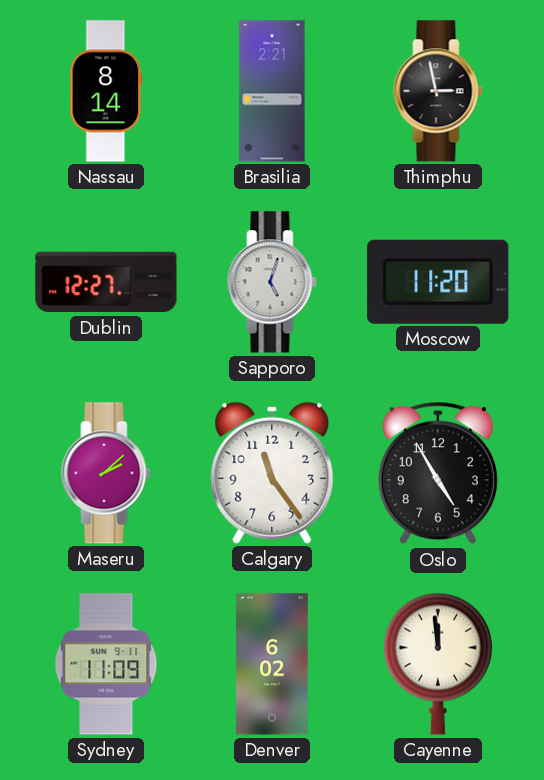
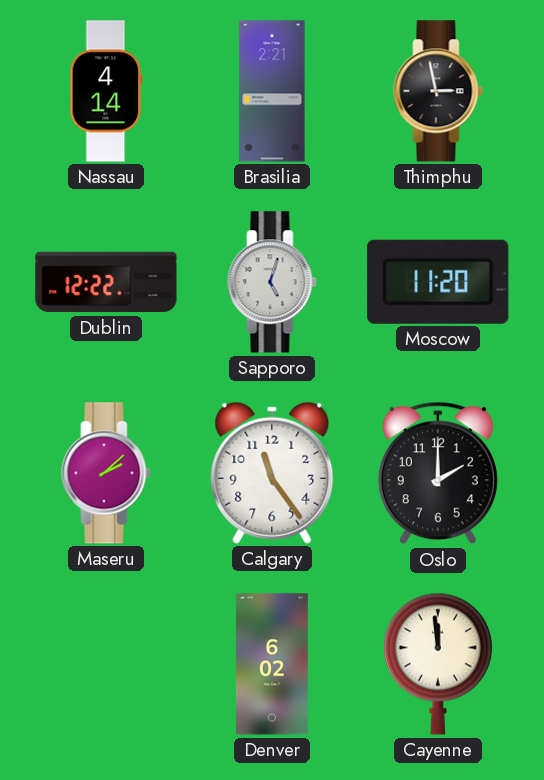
Nassau: 8:14 -> 4:14 (106, 91)
Dublin: 12:27 -> 12:22 (106, 282)
Oslo: 4:55 -> 2:00 (438, 473)
Sydney: 11:09 -> none (106, 664)
